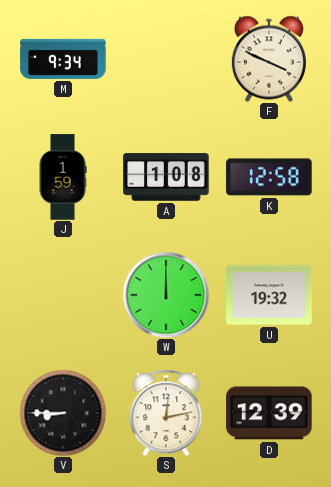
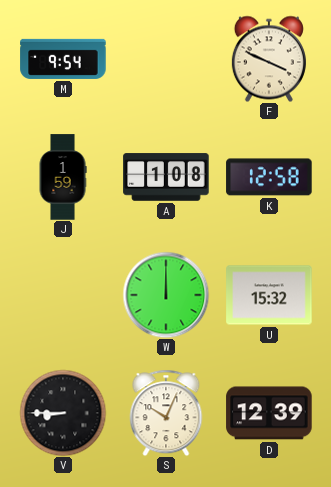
M: 9:34 -> 9:54 (63, 59)
U: 19:32 -> 15:32 (269, 295)
S: 12:13 -> 10:04 (166, 413)
